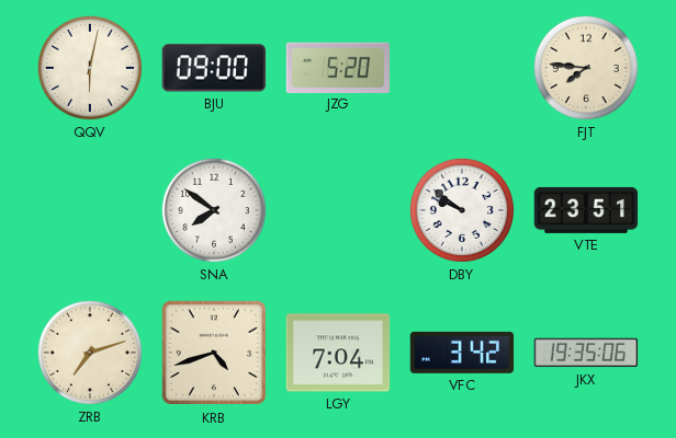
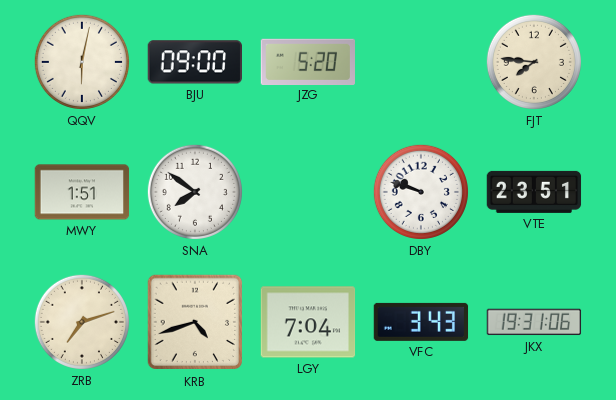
MWY: none -> 1:51 (82, 192)
DBY: 9:51 -> 9:48 (421, 192)
VFC: 3:42 -> 3:43 (421, 322)
JKX: 19:35 -> 19:31 (534, 322)
